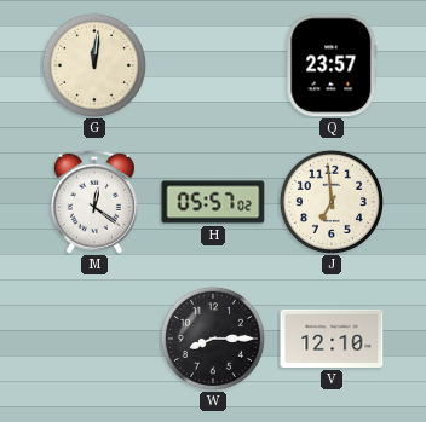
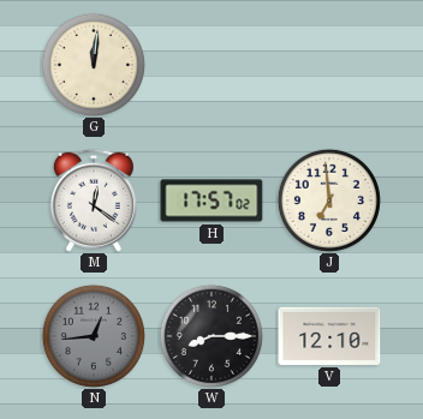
Q: 23:57 -> none (332, 65)
H: 05:57 -> 17:57 (211, 200)
N: none -> 12:44 (94, 336)
